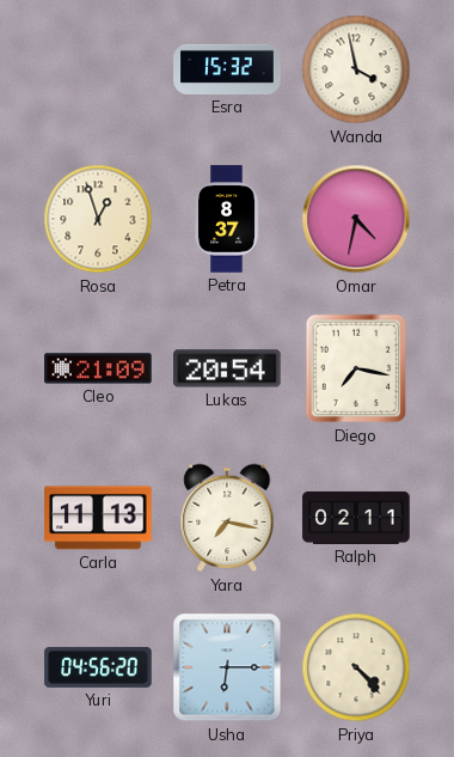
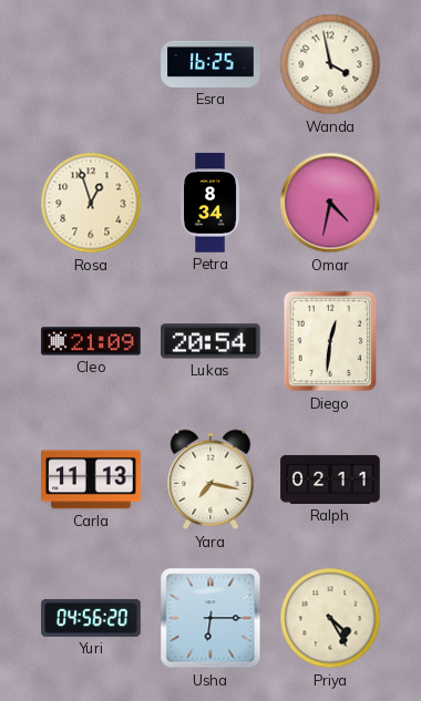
Esra: 15:32 -> 16:25 (210, 64)
Petra: 8:37 -> 8:34 (210, 203)
Diego: 7:17 -> 12:31 (330, 341)
Priya: 4:23 -> 4:25 (330, 618)
